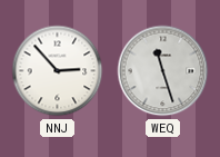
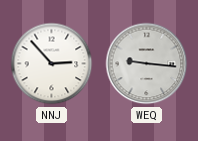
WEQ: 11:27 -> 9:16 (147, 64)
